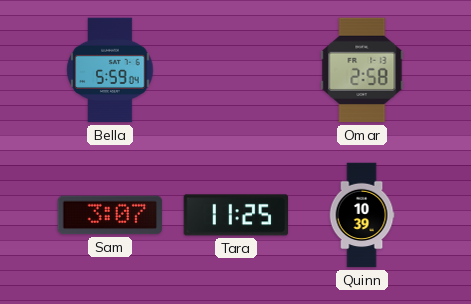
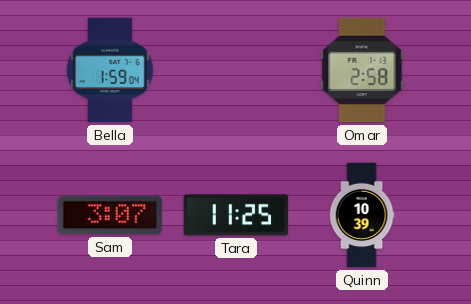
Bella: 5:59 -> 1:59 (110, 70)
